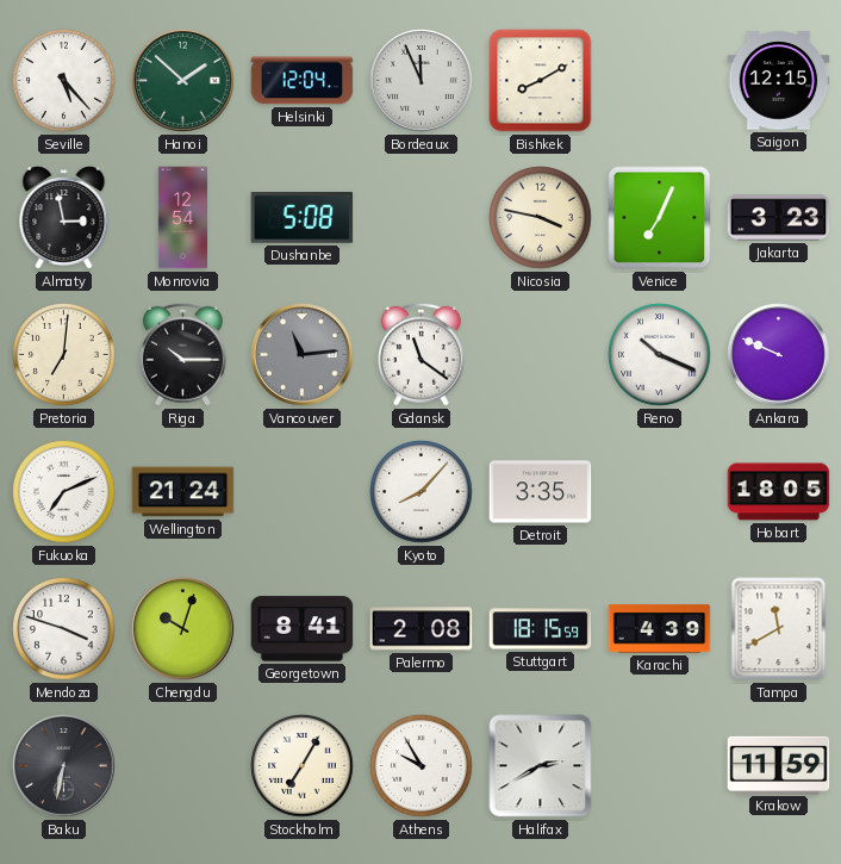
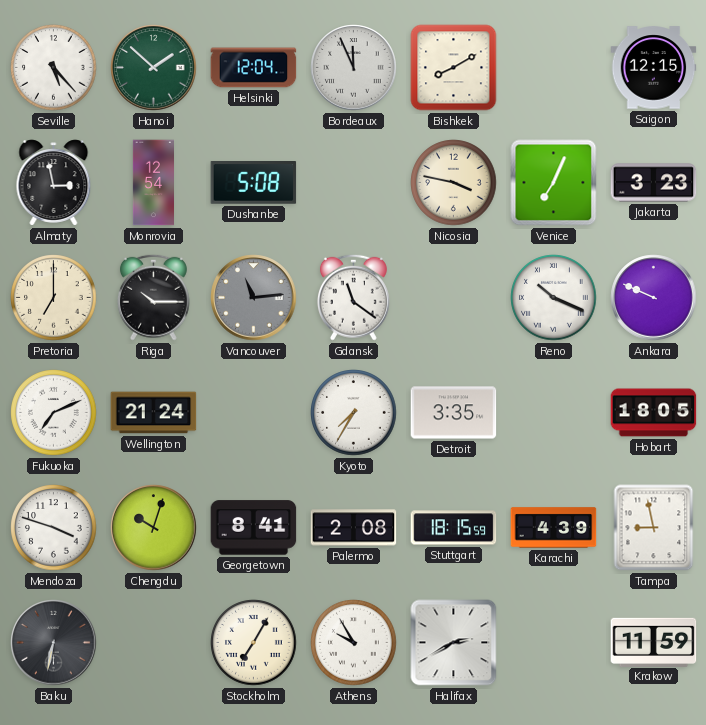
Pretoria: 7:01 -> 7:00 (54, 298)
Kyoto: 8:07 -> 7:35 (354, 413)
Tampa: 11:40 -> 8:58 (654, 528)
